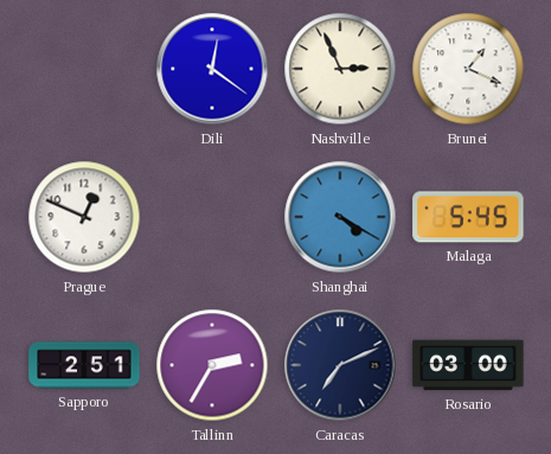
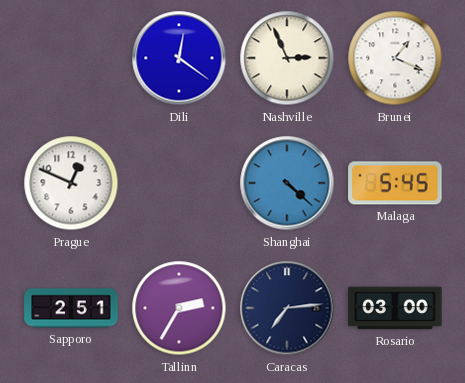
Shanghai: 4:20 -> 4:22 (287, 183)
Caracas: 7:11 -> 7:14 (287, 308)
